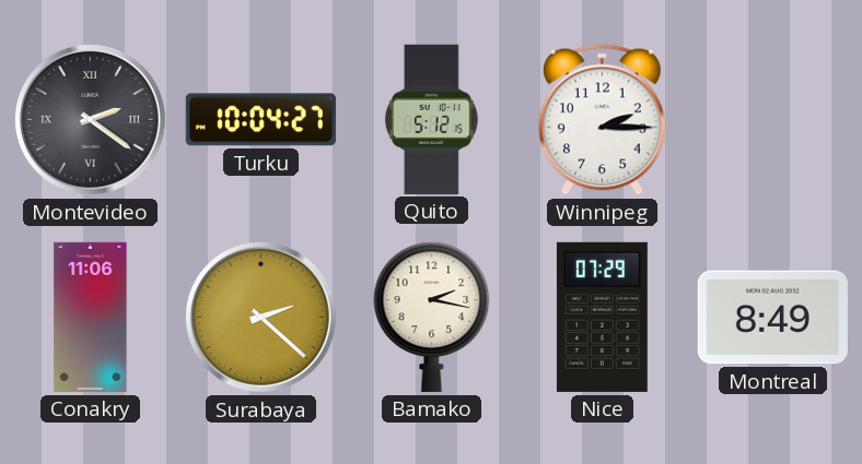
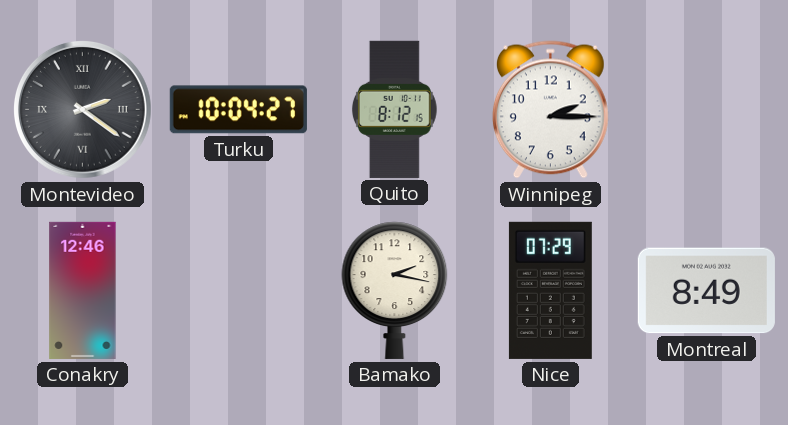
Quito: 5:12 -> 8:12 (394, 109)
Conakry: 11:06 -> 12:46 (83, 290)
Surabaya: 2:22 -> none (260, 317)
